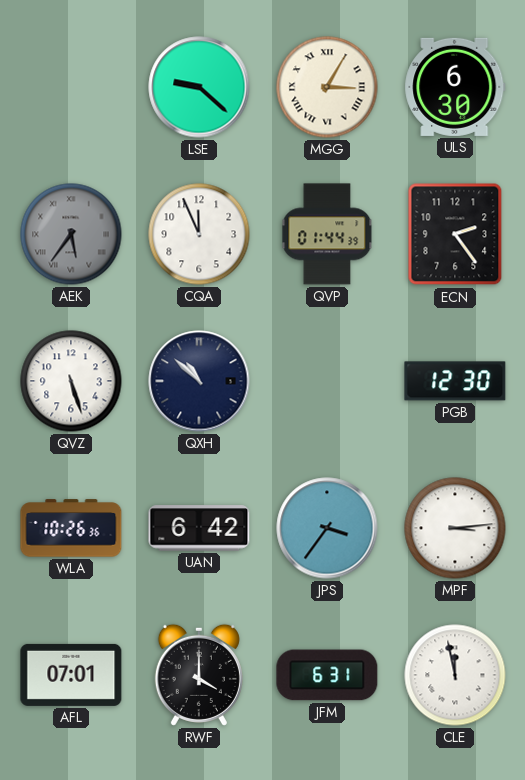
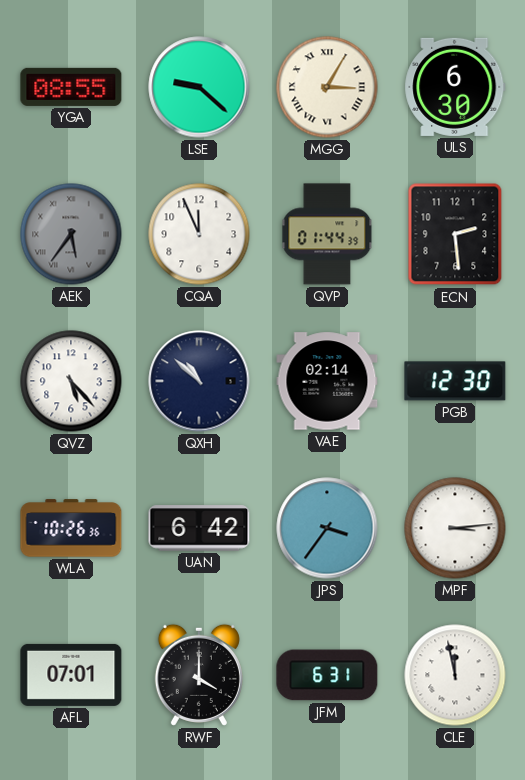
YGA: none -> 08:55 (71, 87)
ECN: 2:24 -> 2:29 (455, 234)
QVZ: 5:27 -> 5:23 (71, 381)
VAE: none -> 02:14 (327, 381)
